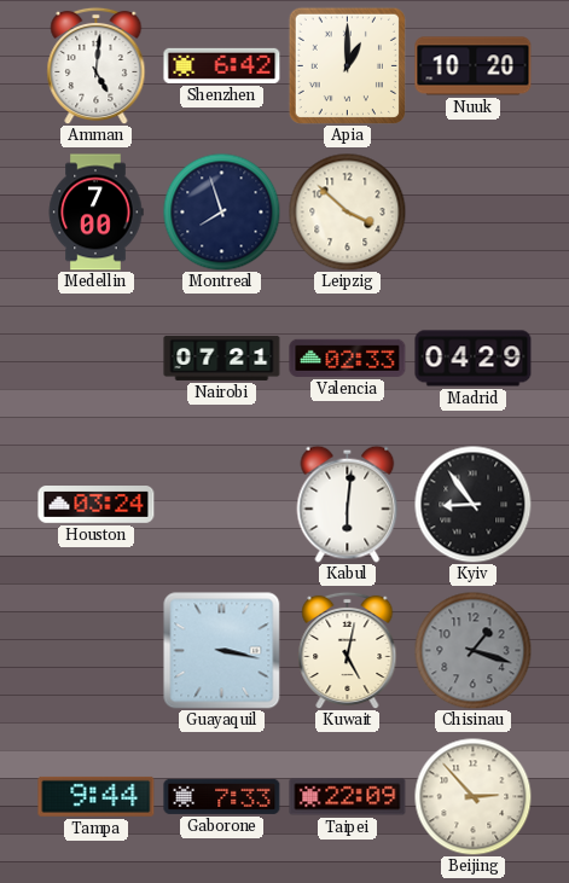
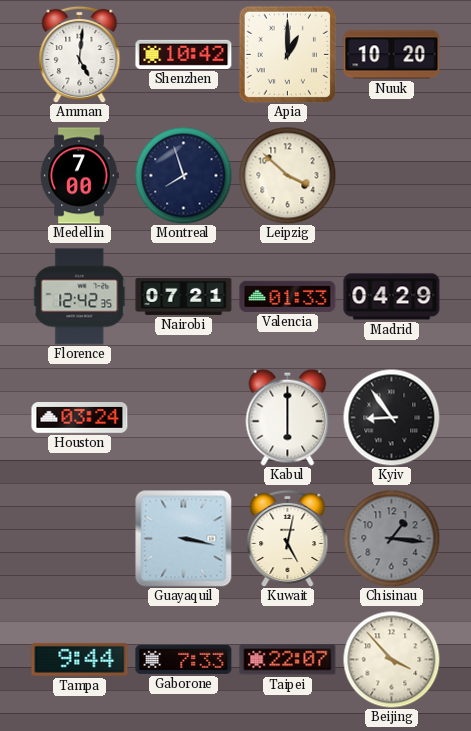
Shenzhen: 6:42 -> 10:42 (184, 54)
Florence: none -> 12:42 (80, 297)
Valencia: 02:33 -> 01:33 (288, 296)
Kabul: 6:01 -> 6:00 (288, 417)
Chisinau: 1:18 -> 1:16 (391, 538)
Taipei: 22:09 -> 22:07 (288, 660)
Beijing: 2:53 -> 3:53 (391, 659)
